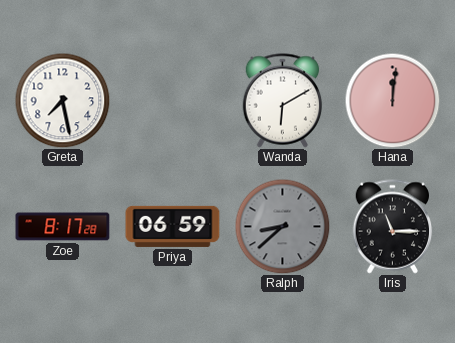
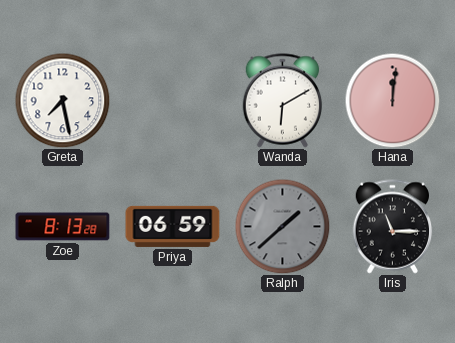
Zoe: 8:17 -> 8:13 (63, 227)
Ralph: 8:38 -> 1:38 (282, 226)
